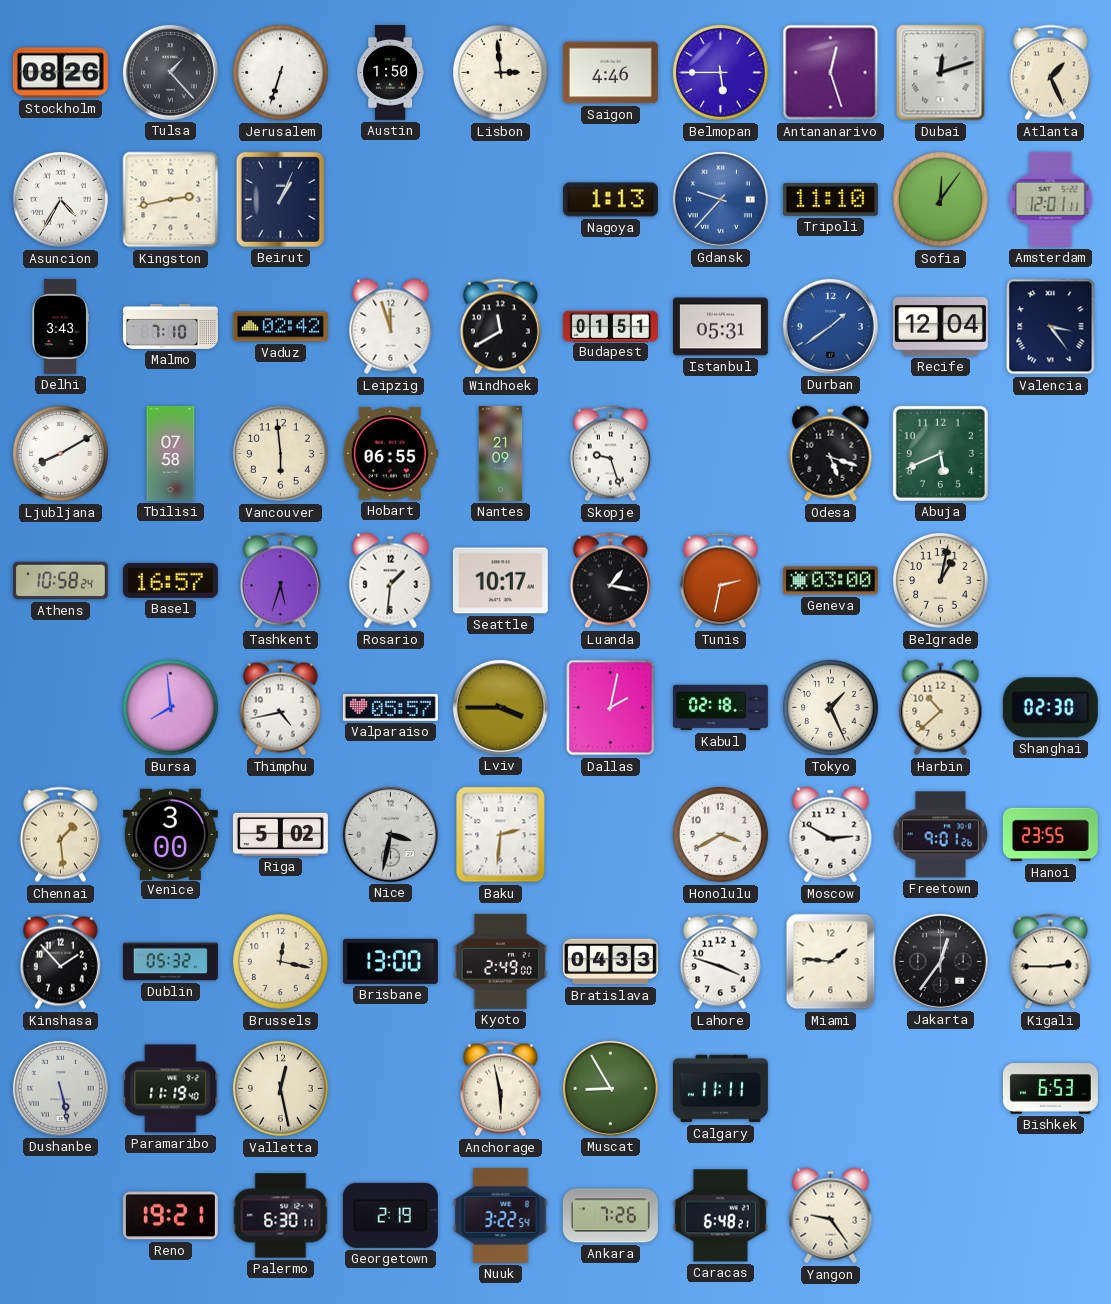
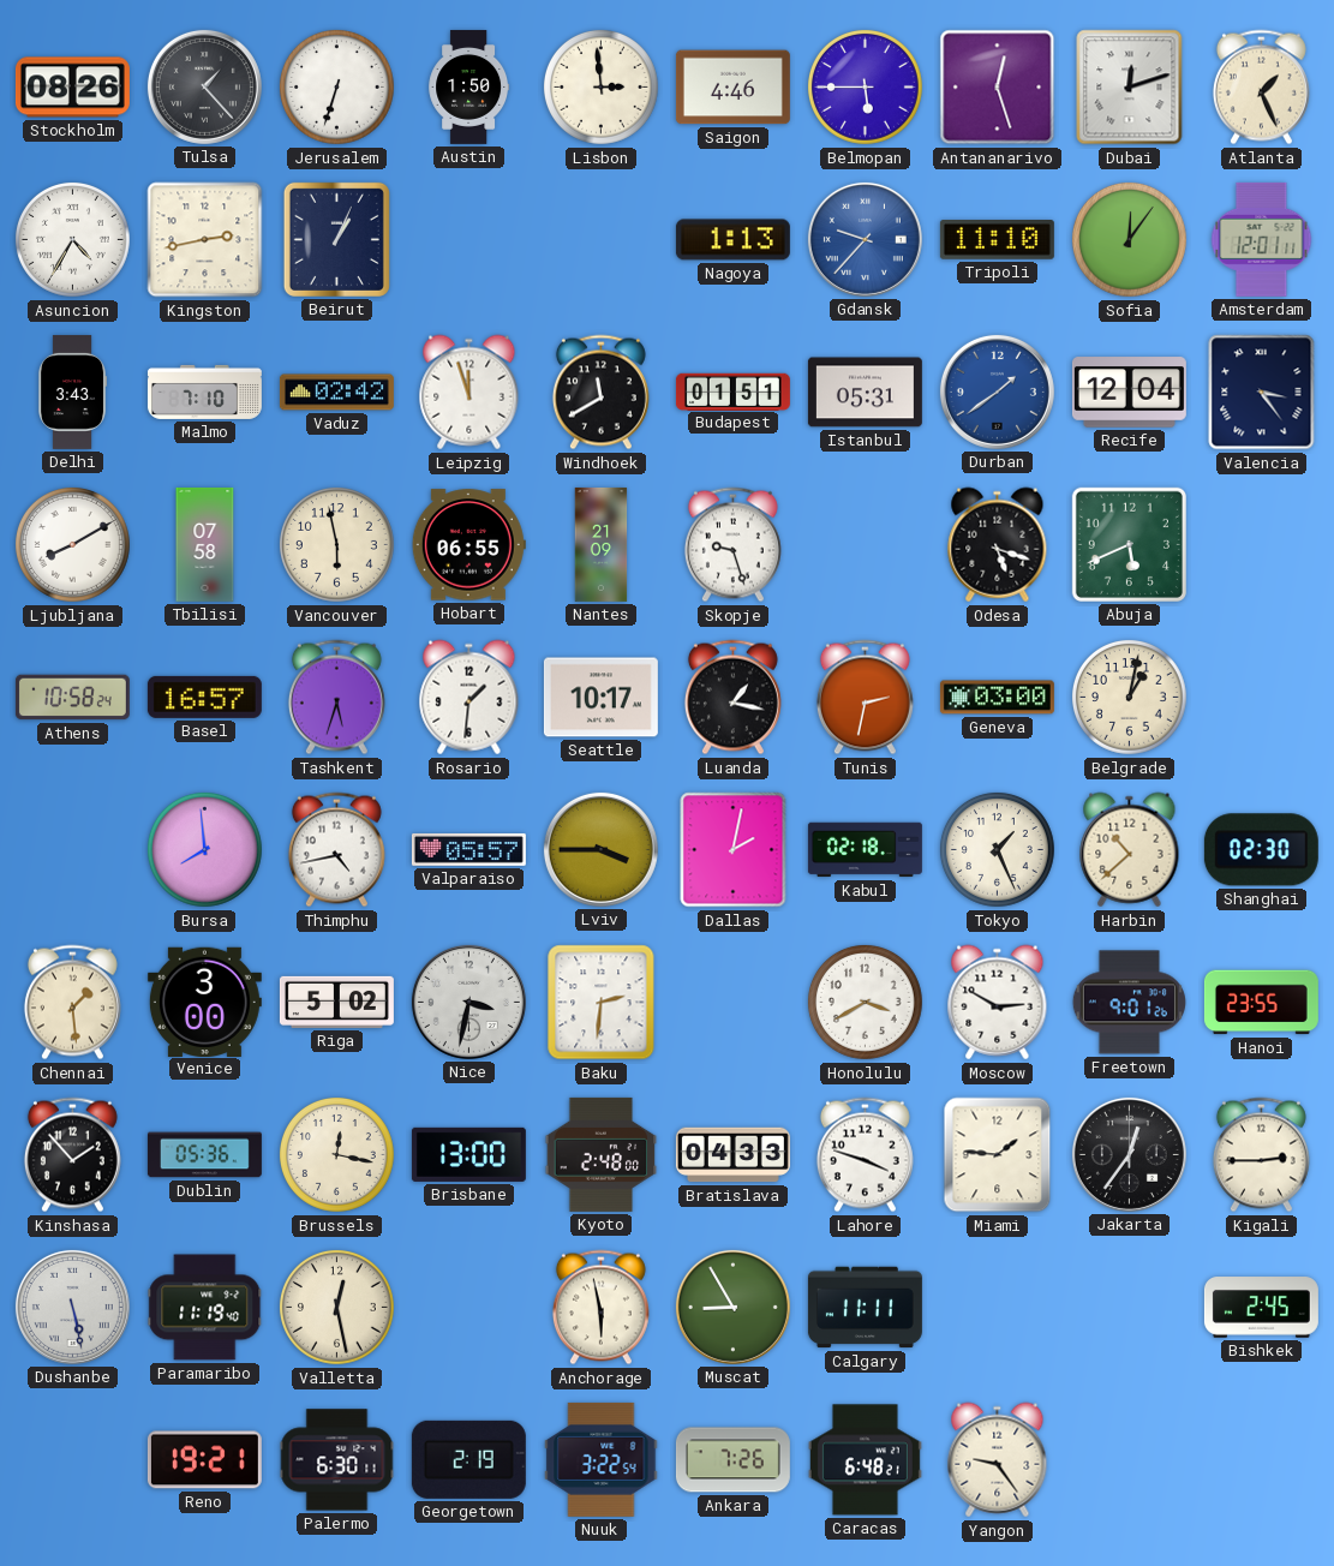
Vancouver: 5:59 -> 5:58 (337, 545)
Dublin: 05:32 -> 05:36 (204, 1155)
Kyoto: 2:49 -> 2:48 (602, 1154)
Bishkek: 6:53 -> 2:45 (1261, 1308)
